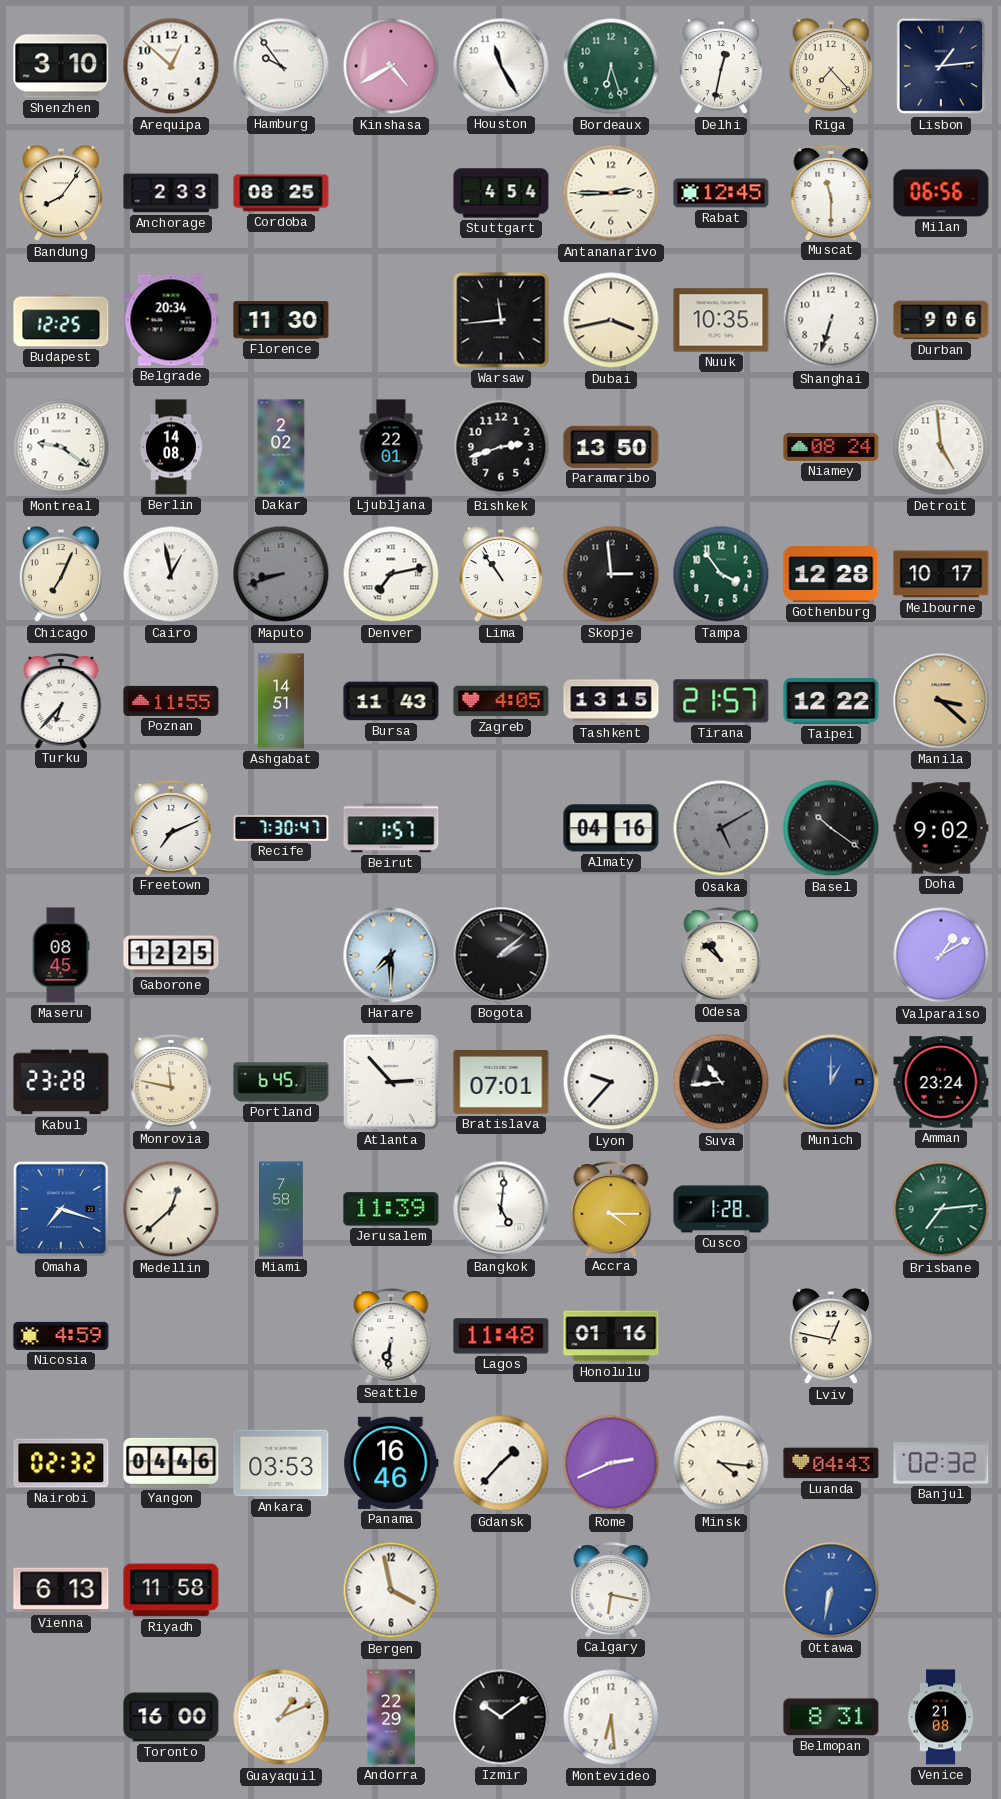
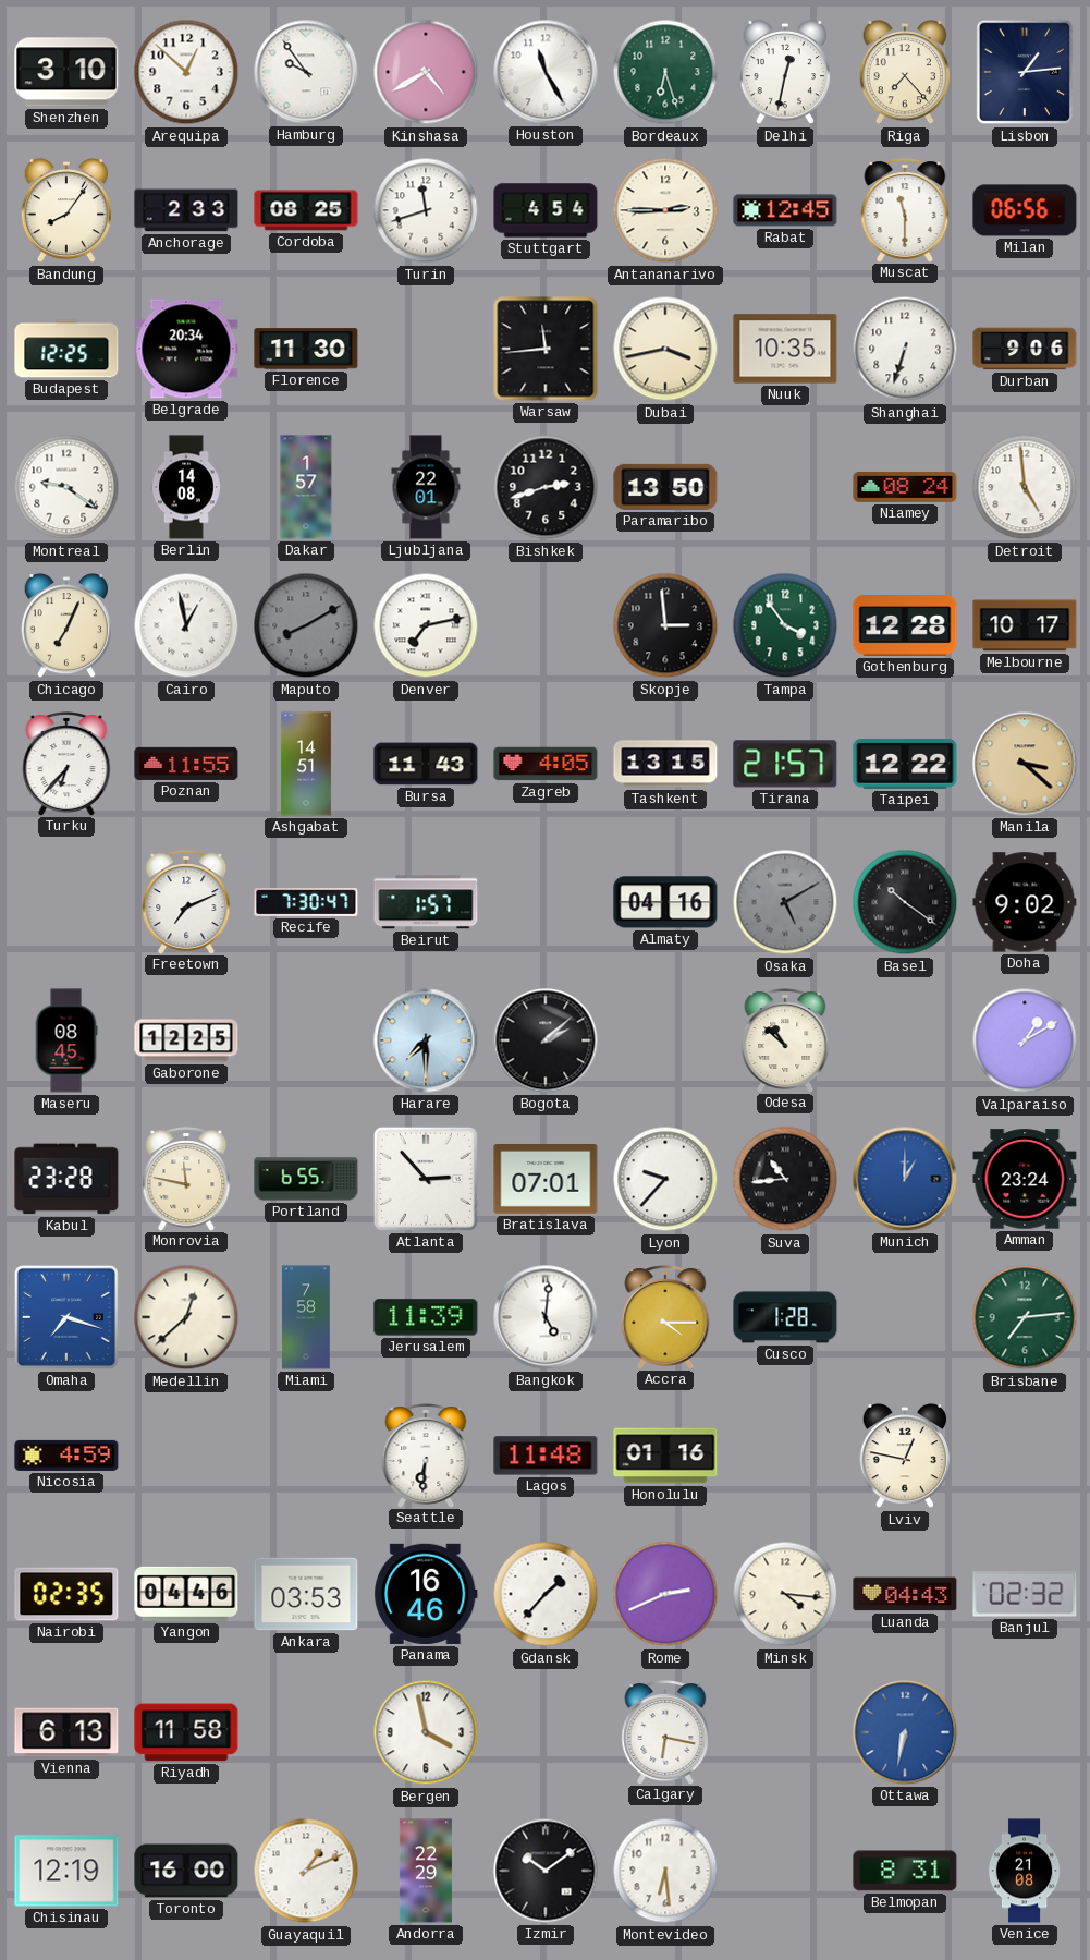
Turin: none -> 11:42 (426, 210)
Dakar: 2:02 -> 1:57 (306, 487)
Maputo: 8:42 -> 8:10 (306, 625)
Lima: 10:54 -> none (500, 574)
Portland: 6:45 -> 6:55 (306, 1179)
Nairobi: 02:32 -> 02:35 (66, 1594)
Chisinau: none -> 12:19 (66, 1871)
